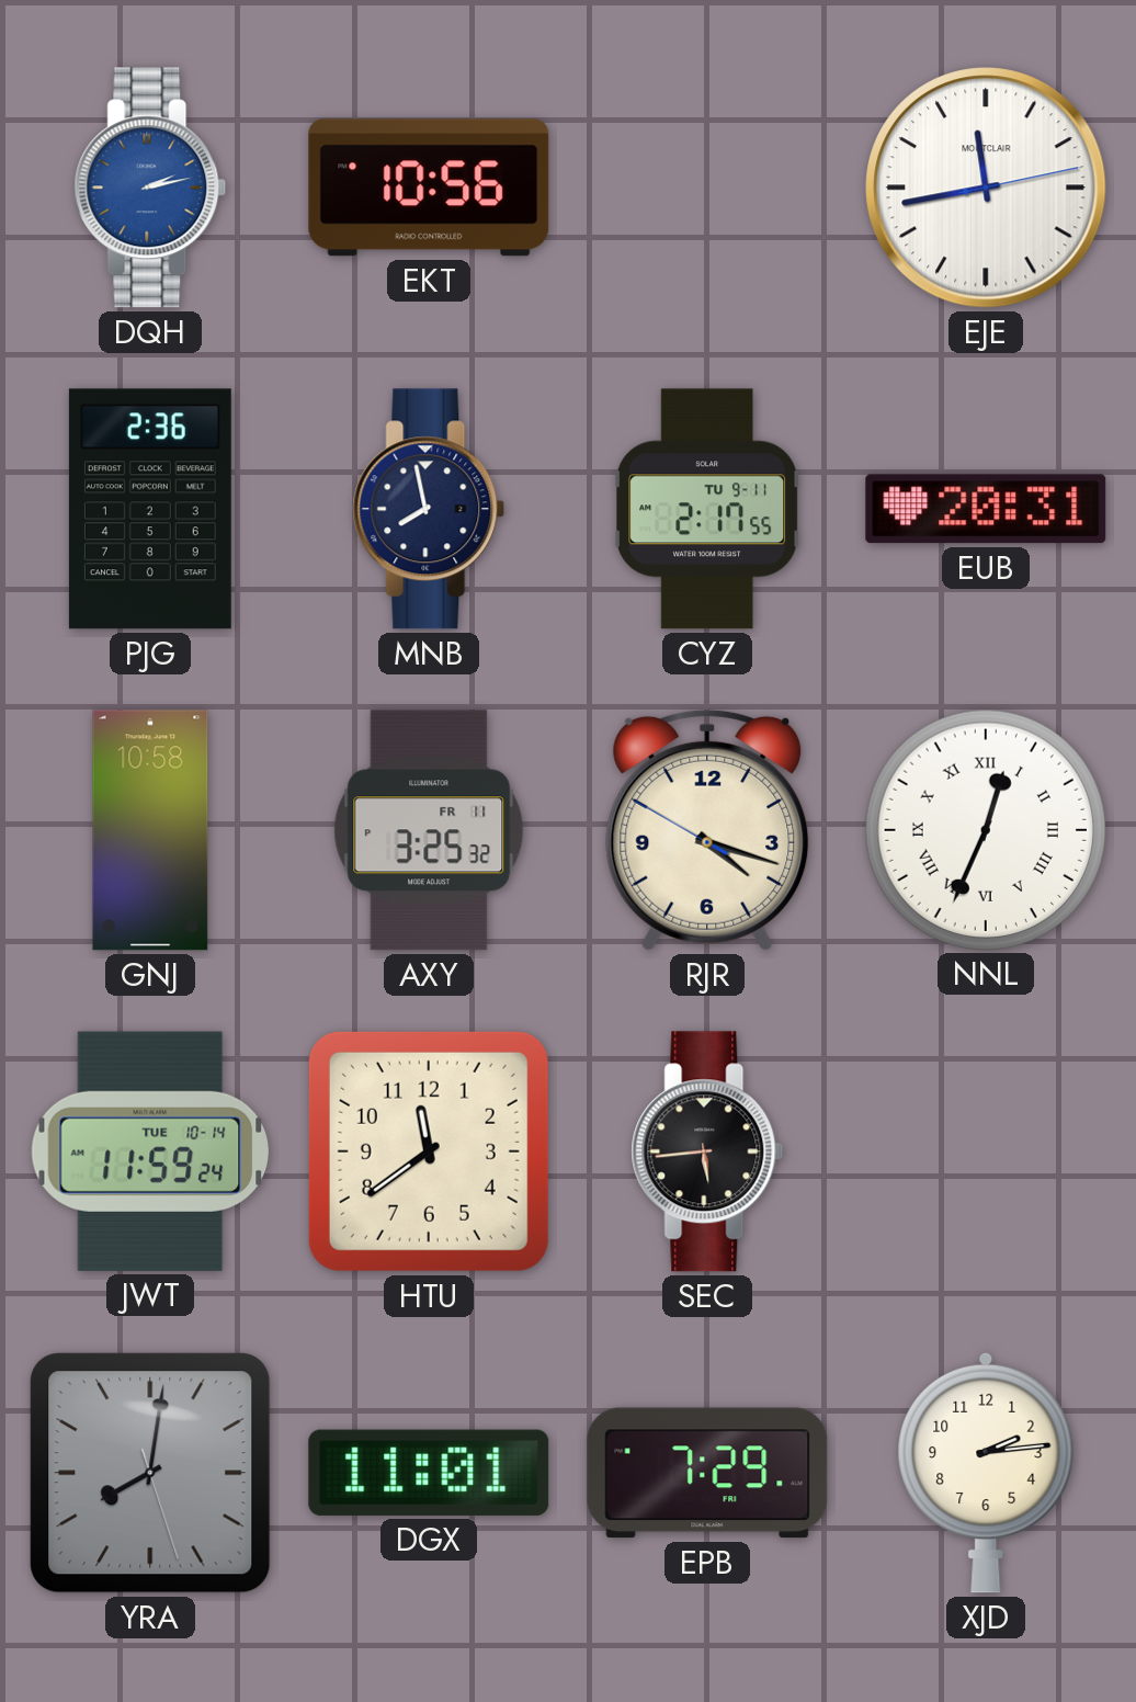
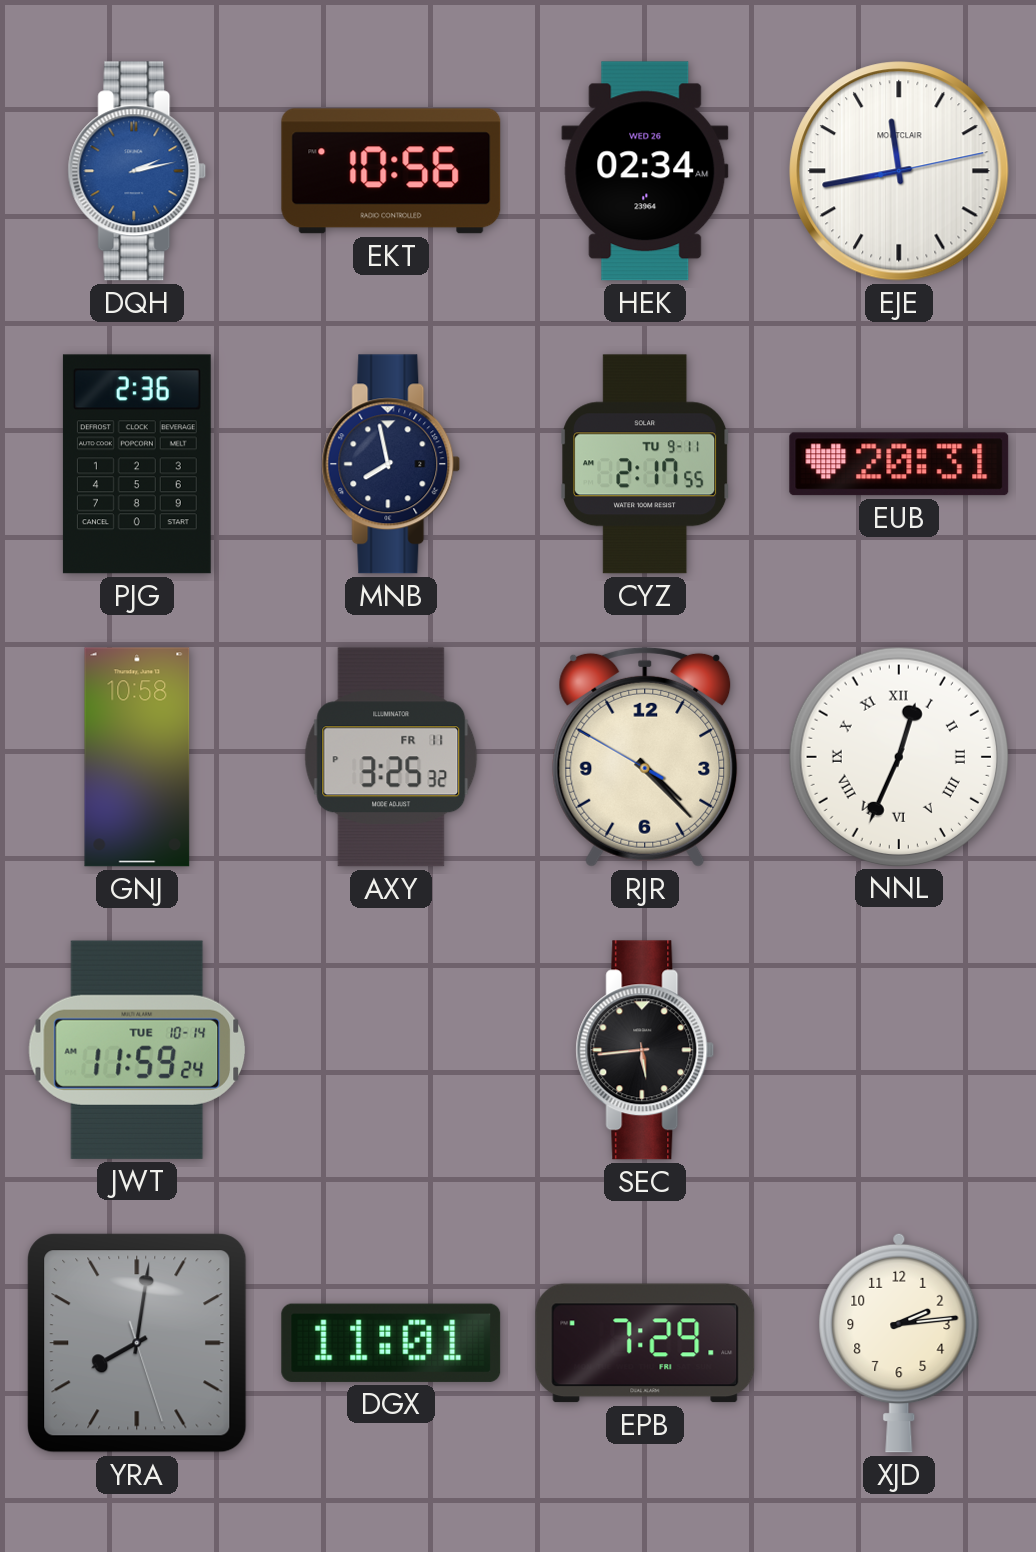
HEK: none -> 02:34 (645, 171)
RJR: 4:17 -> 4:22 (645, 757)
HTU: 11:39 -> none (429, 1151)
